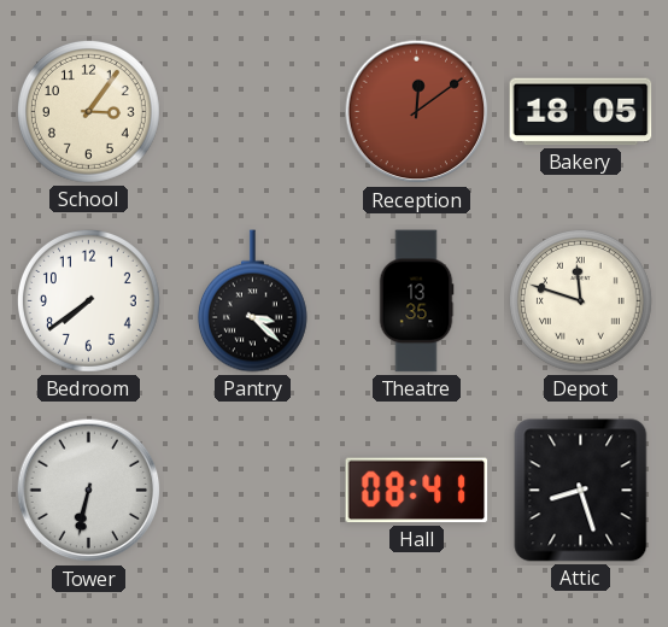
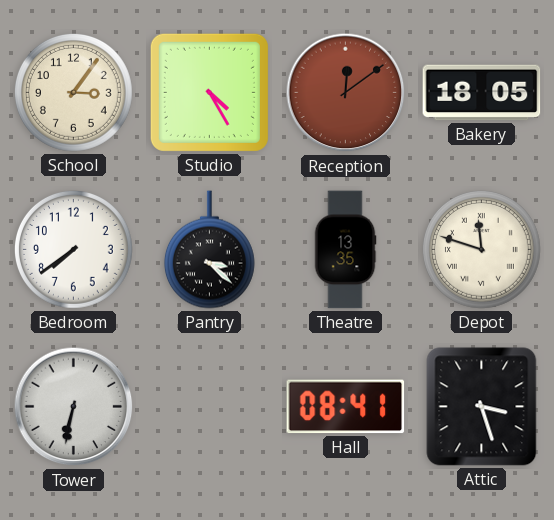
Studio: none -> 4:25 (209, 92)
Attic: 8:27 -> 3:27 (482, 407)
